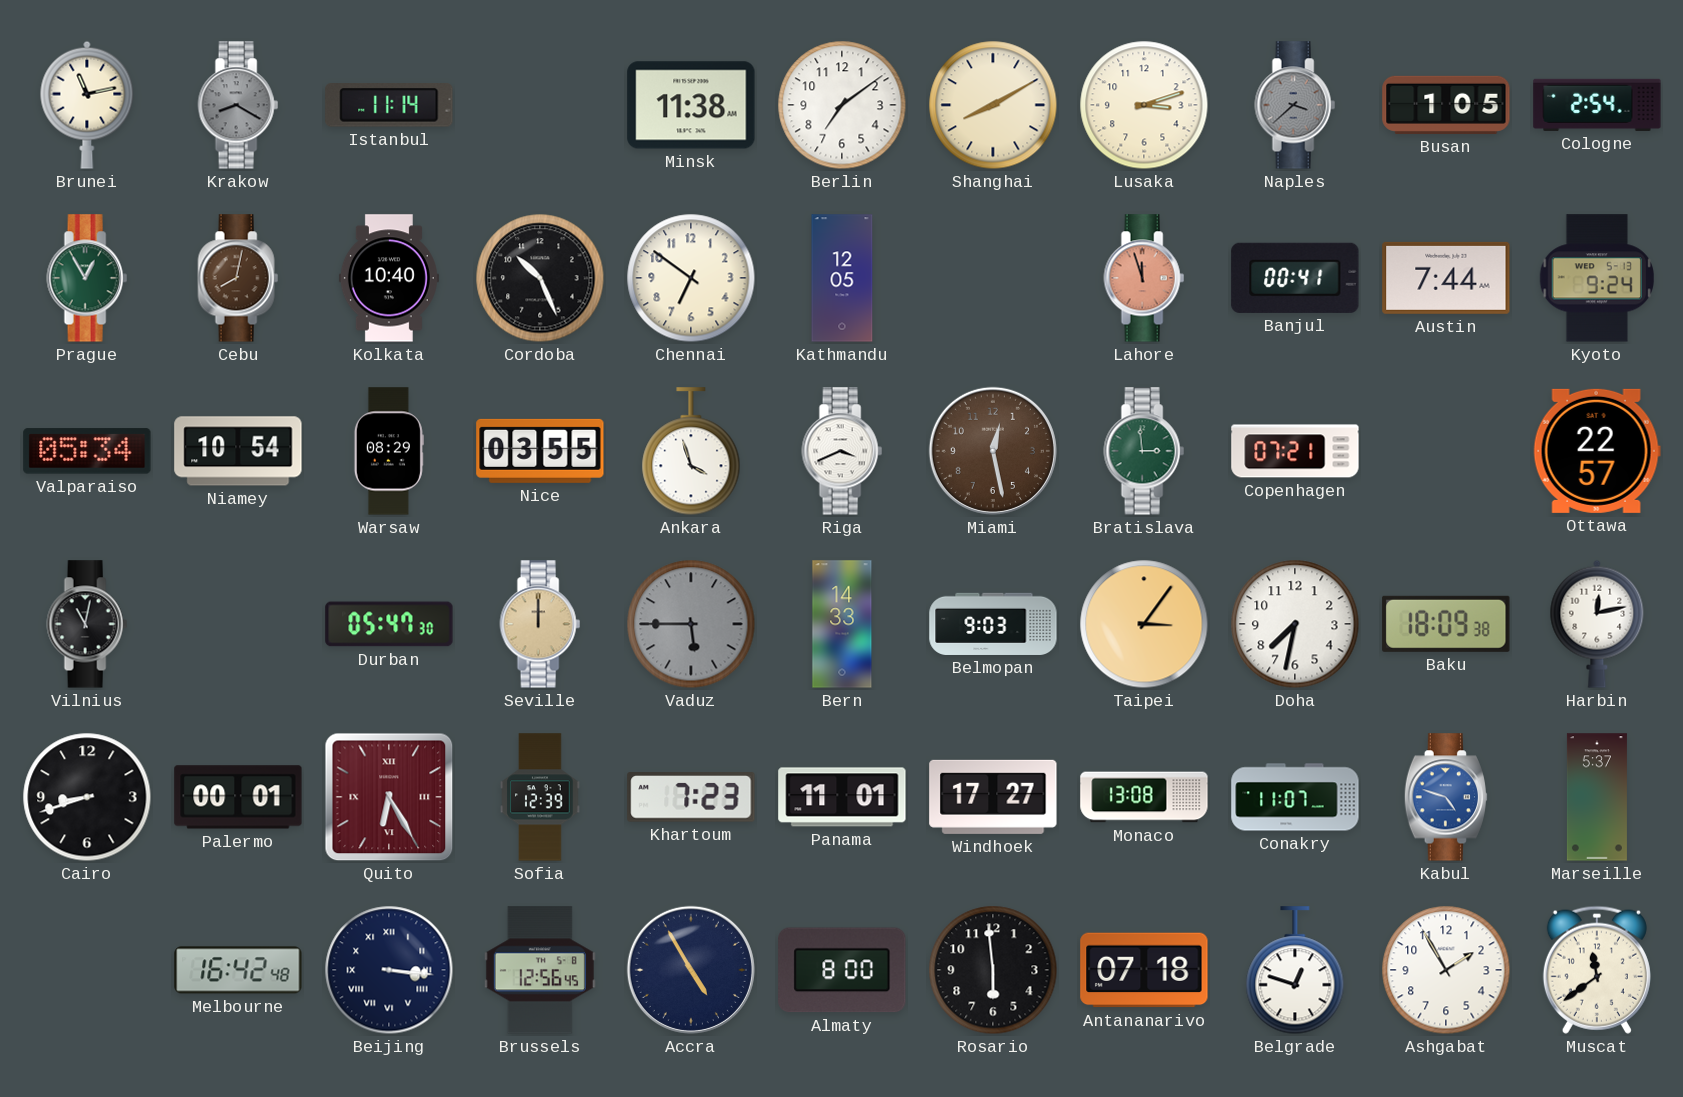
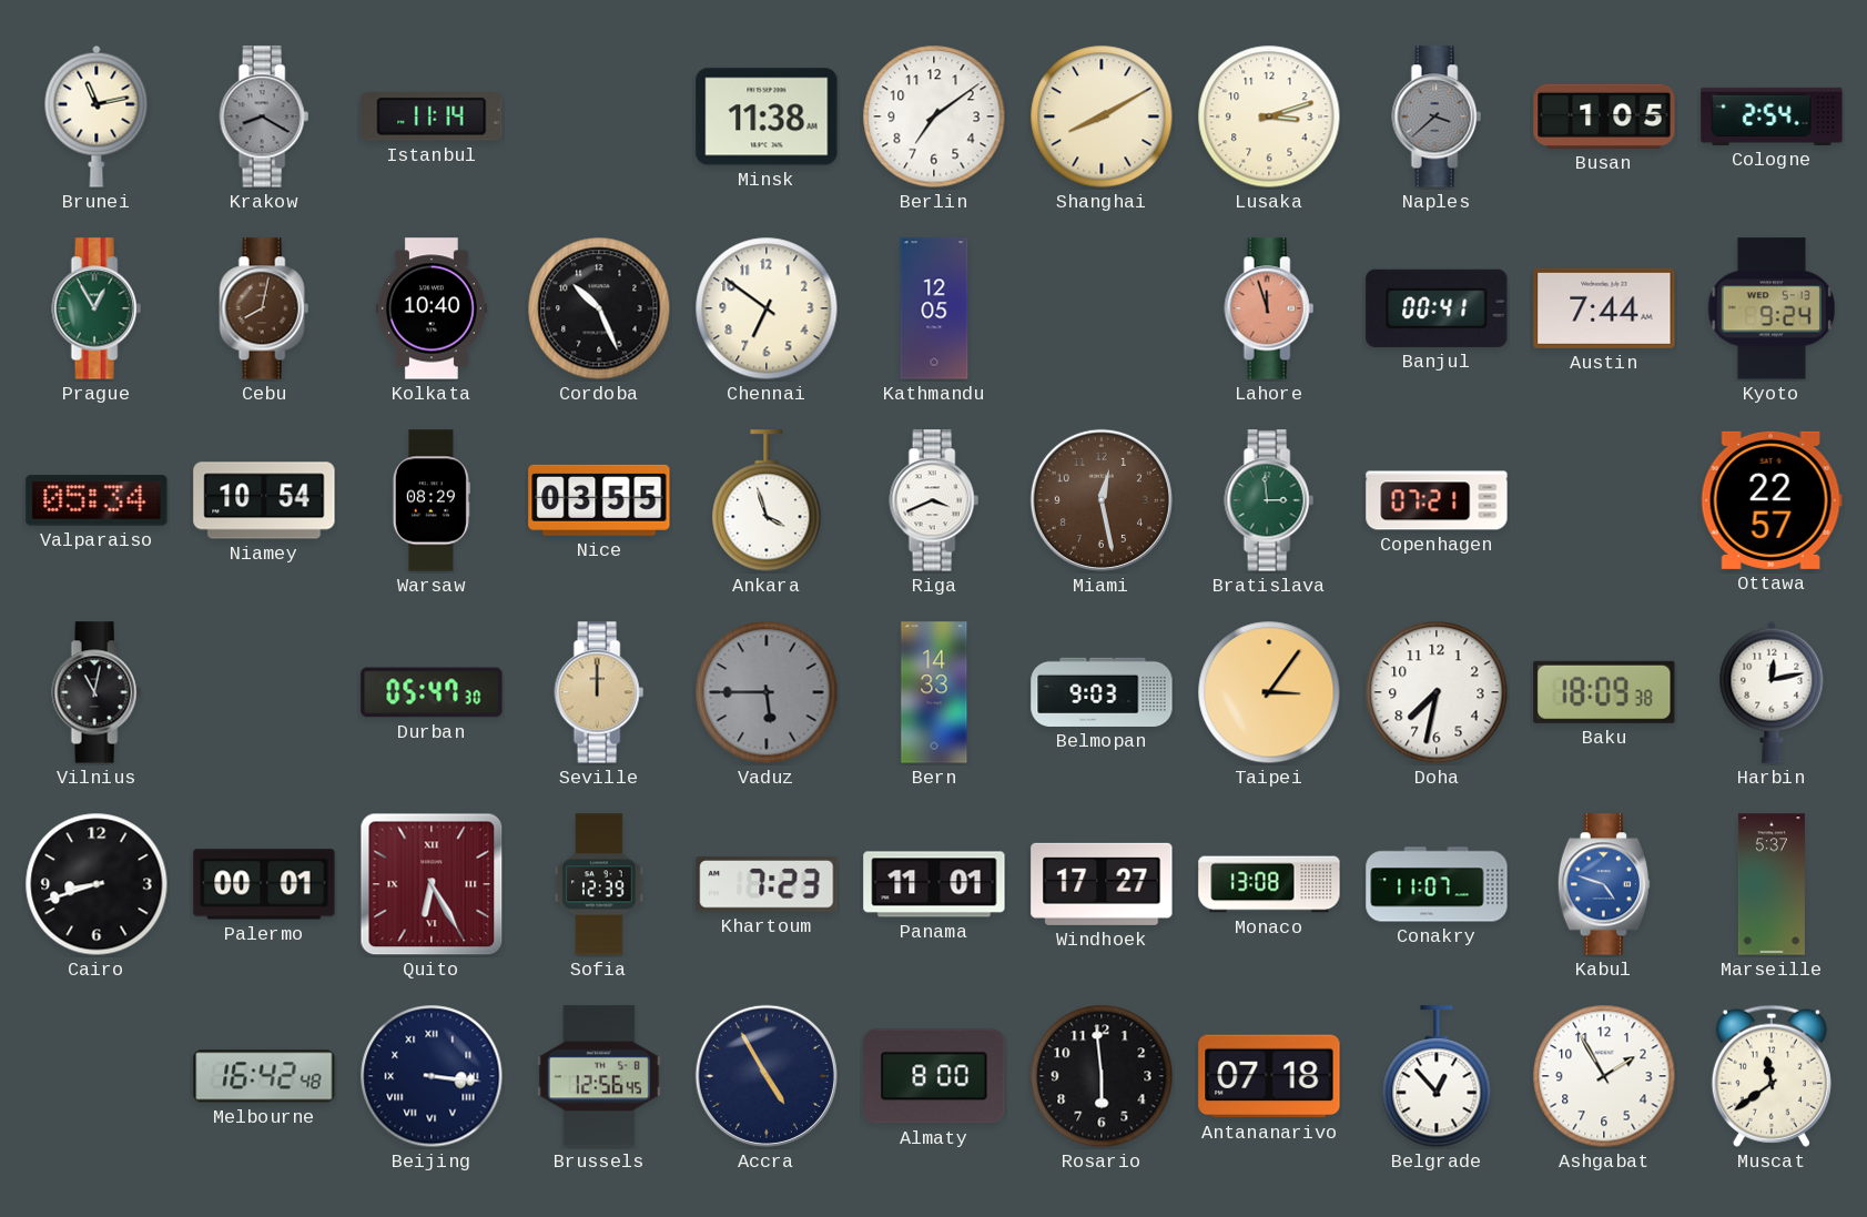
Belgrade: 12:48 -> 12:53 (1437, 1077)
